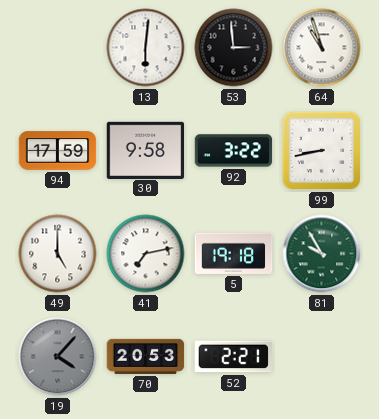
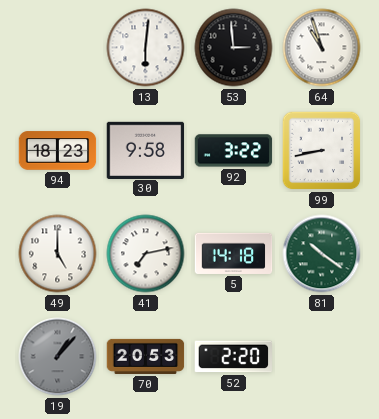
94: 17:59 -> 18:23 (58, 151)
5: 19:18 -> 14:18 (234, 253)
81: 9:55 -> 10:21 (322, 254)
19: 4:07 -> 1:07 (58, 357)
52: 2:21 -> 2:20 (233, 357)
